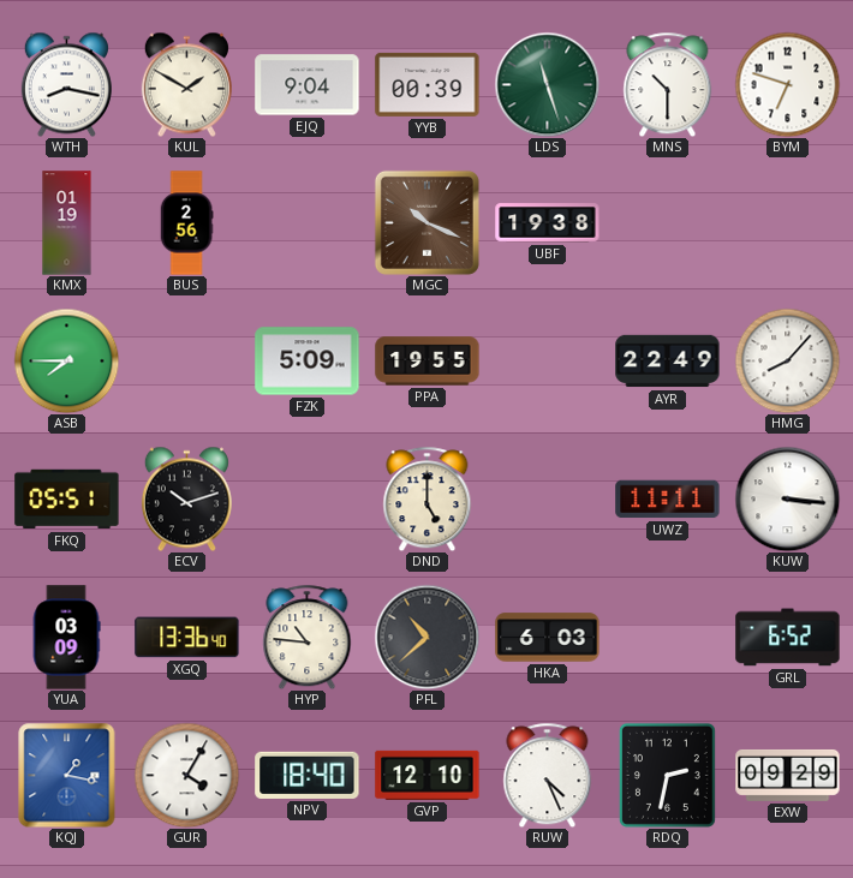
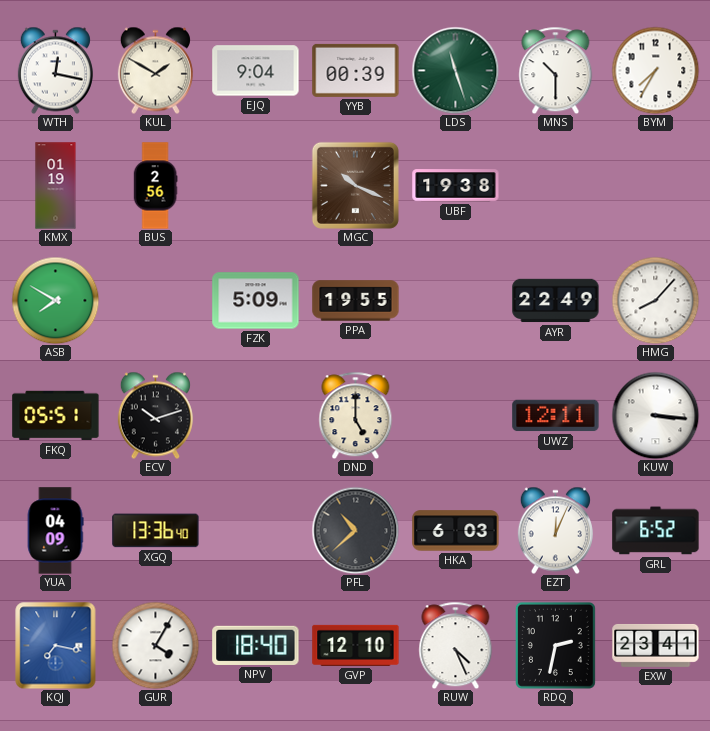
WTH: 8:17 -> 12:17 (55, 70)
BYM: 6:48 -> 7:35 (655, 70)
ASB: 7:45 -> 7:50 (55, 300)
UWZ: 11:11 -> 12:11 (556, 416)
YUA: 03:09 -> 04:09 (55, 531)
HYP: 10:46 -> none (308, 637)
EZT: none -> 12:04 (555, 530)
KQJ: 1:17 -> 7:17 (56, 645)
EXW: 09:29 -> 23:41 (656, 645)
